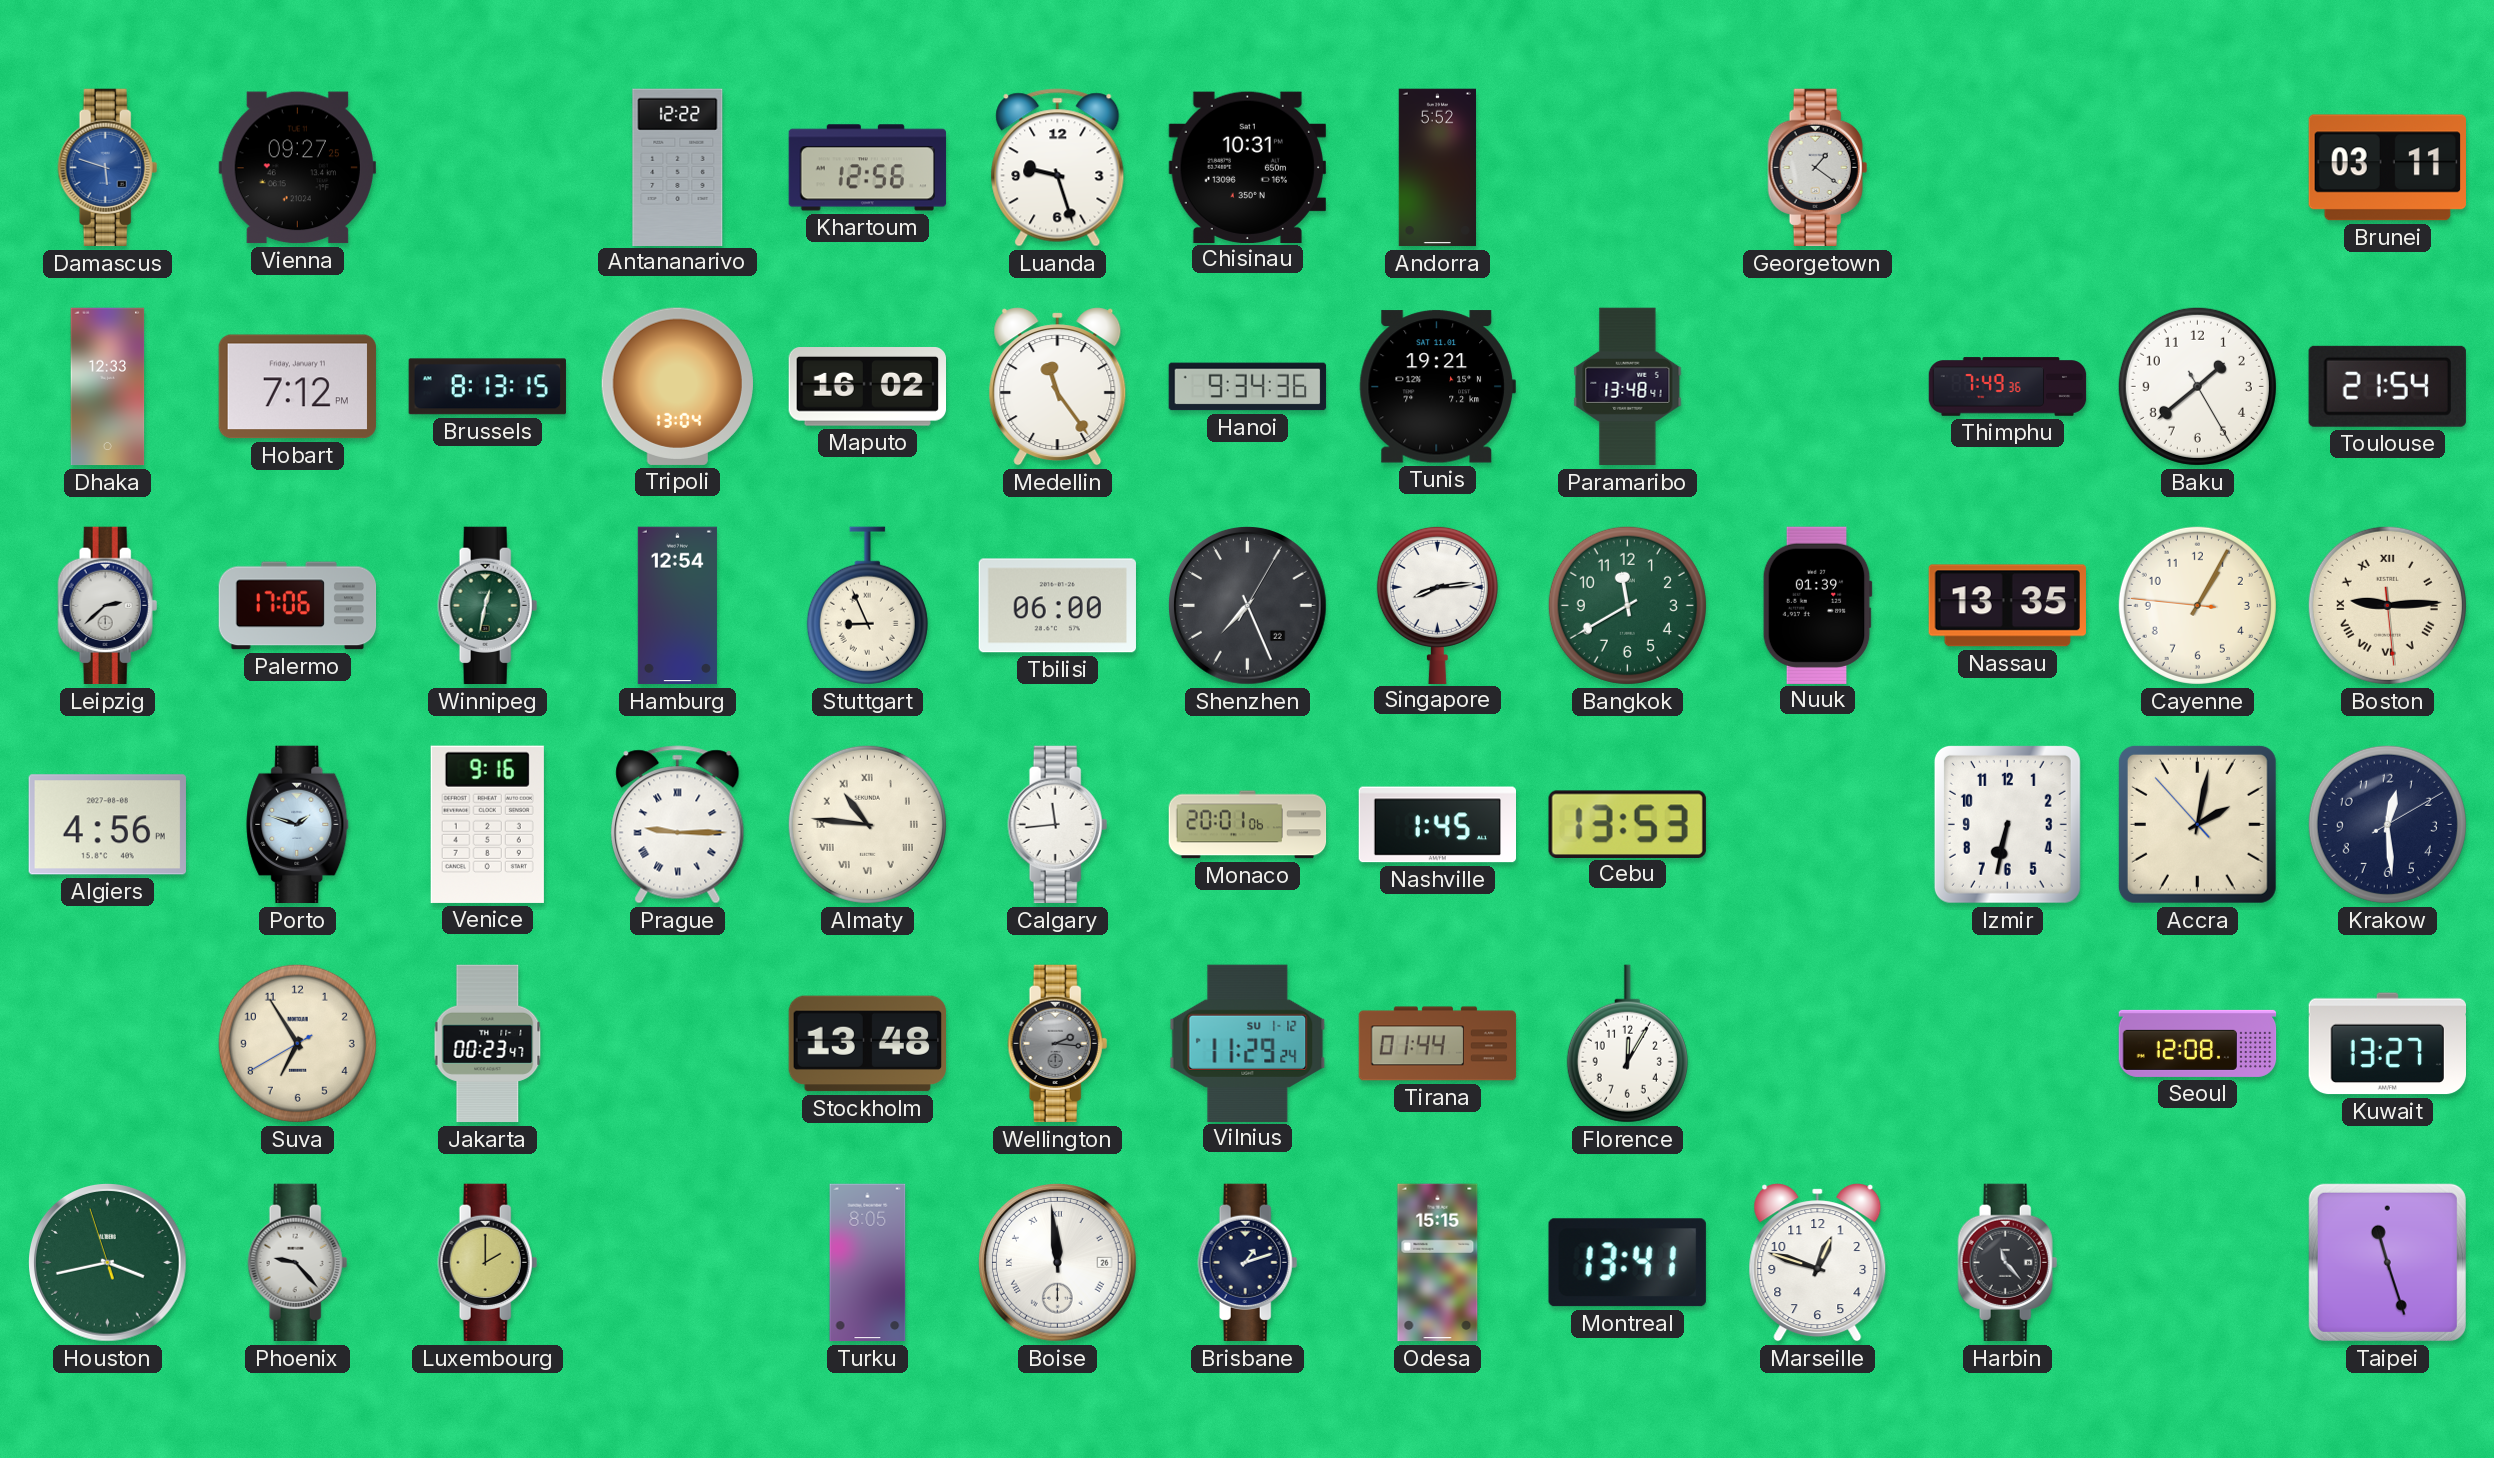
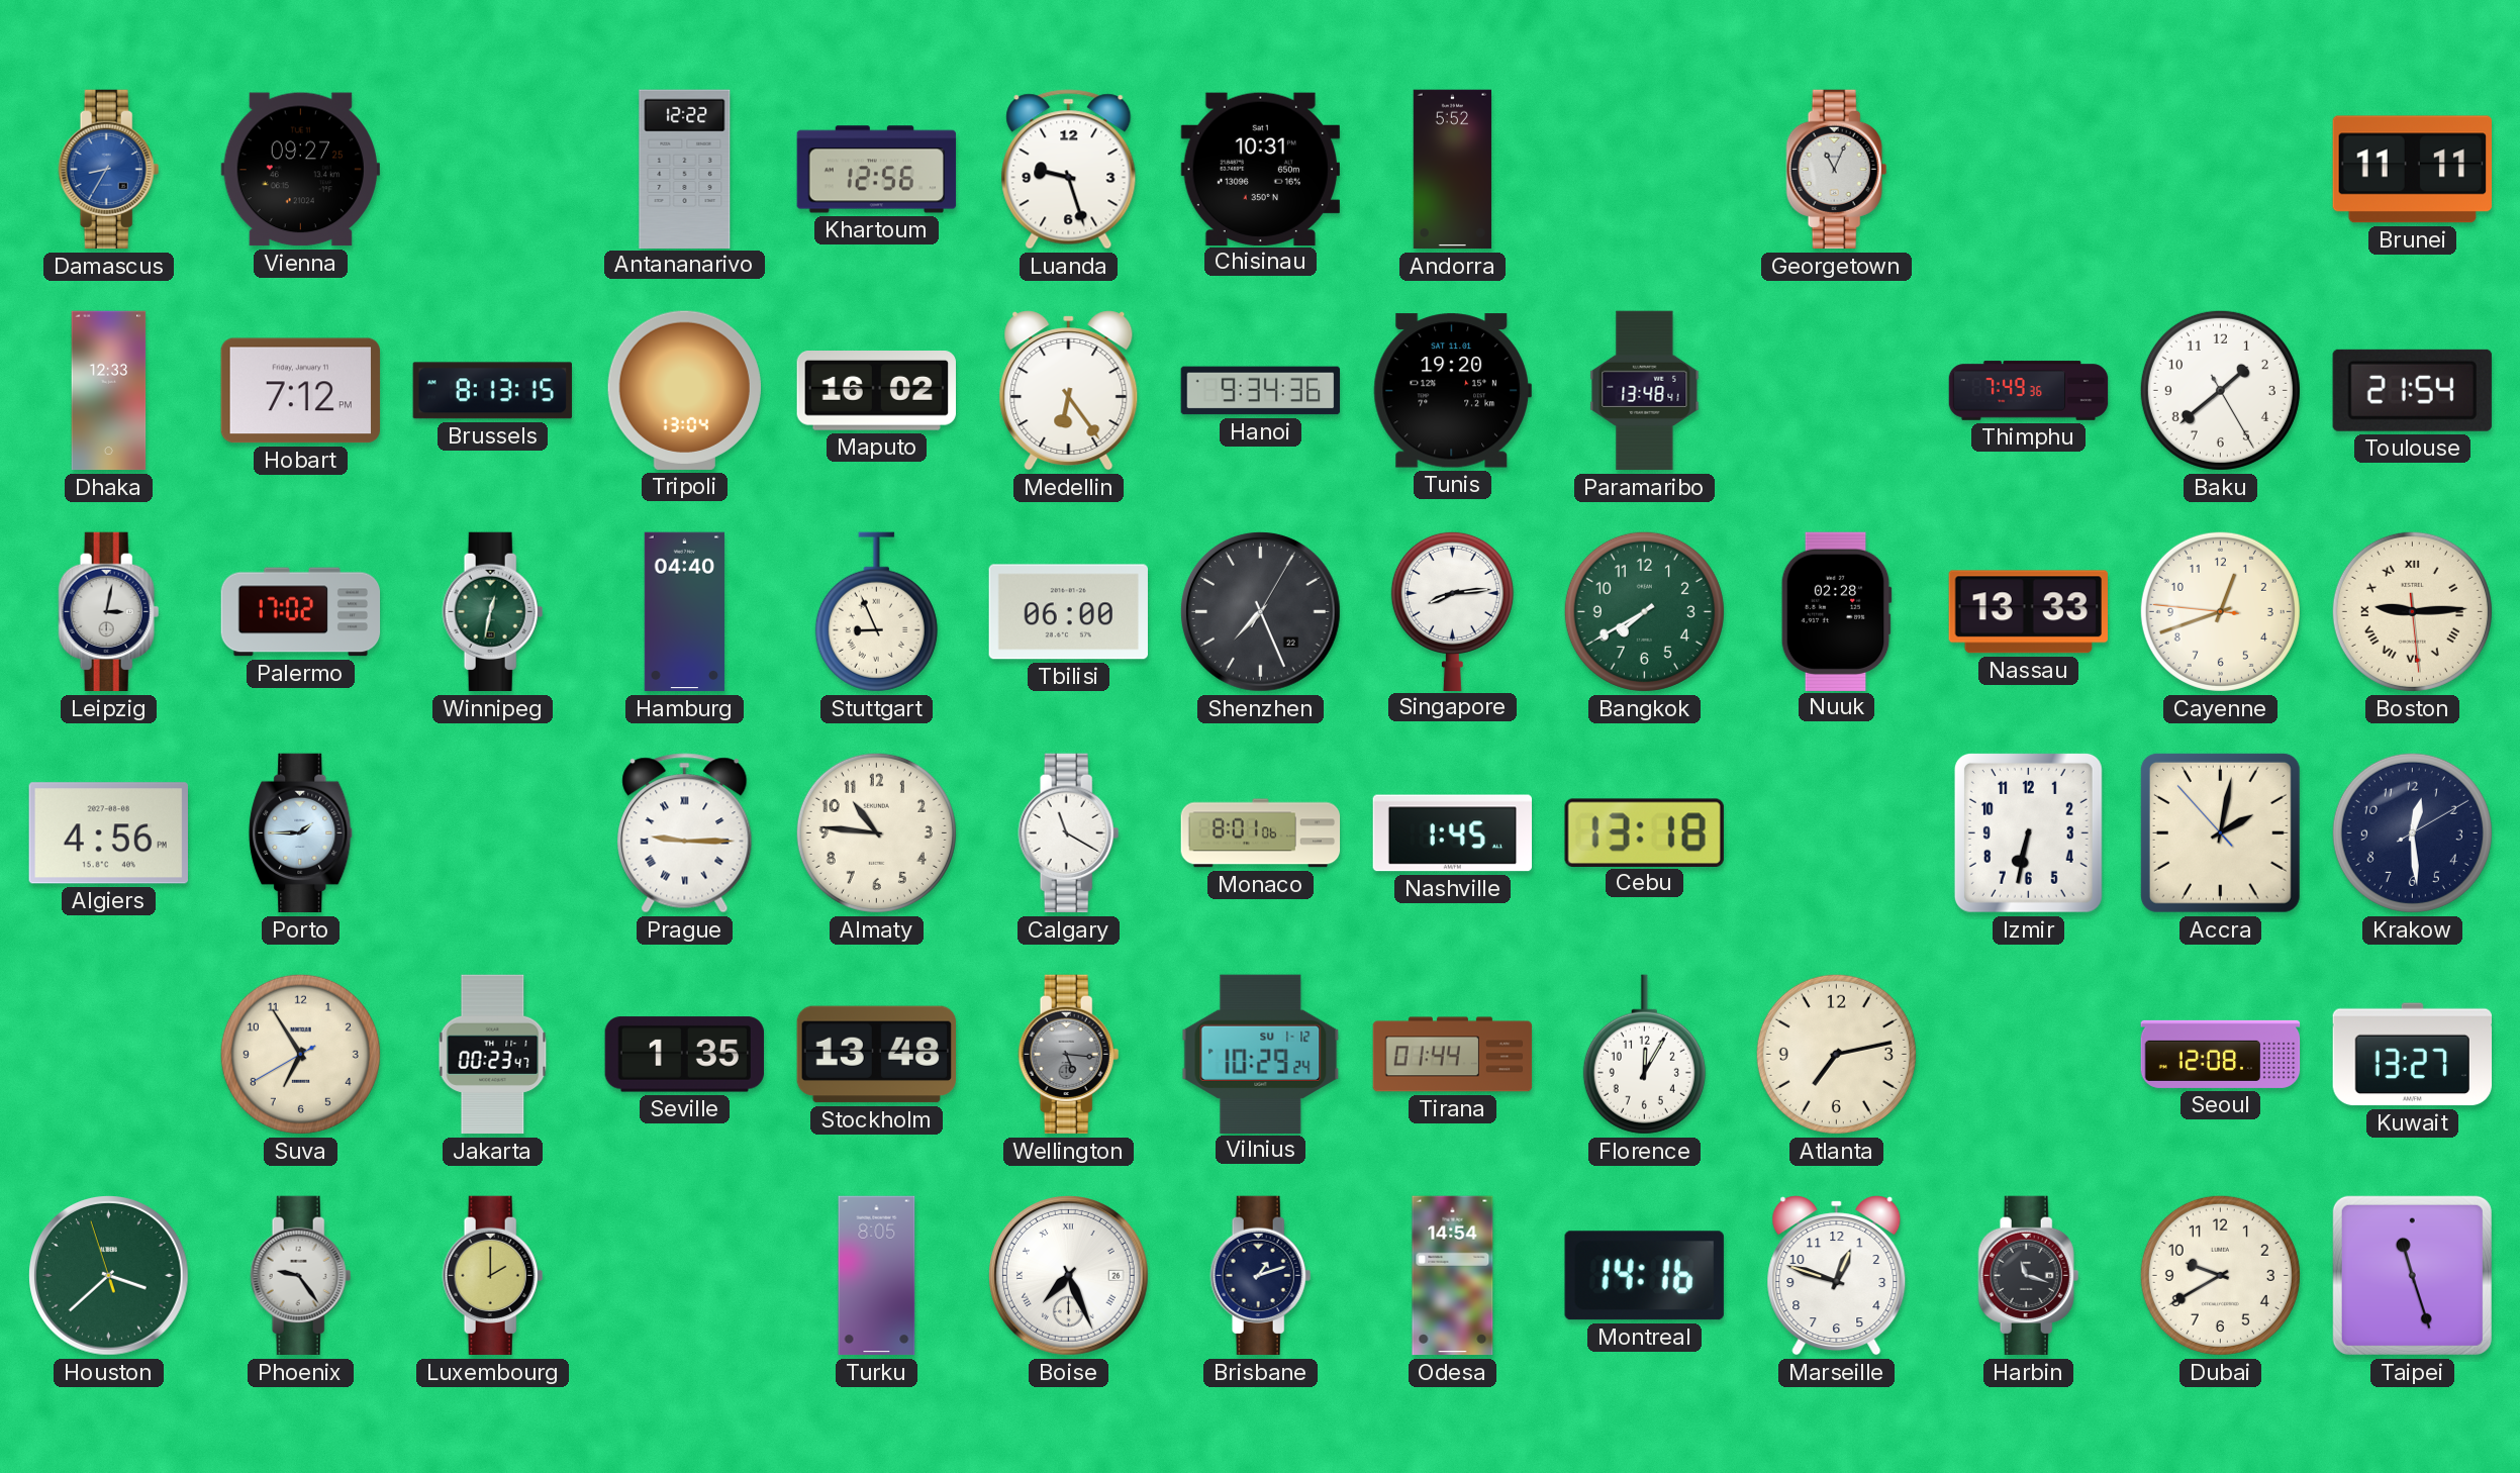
Damascus: 5:48 -> 8:35 (109, 170)
Georgetown: 1:21 -> 11:04 (1837, 170)
Brunei: 03:11 -> 11:11 (2412, 170)
Medellin: 11:24 -> 6:24 (1069, 391)
Tunis: 19:21 -> 19:20 (1452, 391)
Leipzig: 2:38 -> 3:02 (109, 612)
Palermo: 17:06 -> 17:02 (301, 612)
Hamburg: 12:54 -> 04:40 (684, 612)
Bangkok: 11:40 -> 7:40 (1644, 611)
Nuuk: 01:39 -> 02:28 (1836, 611)
Nassau: 13:35 -> 13:33 (2028, 612)
Cayenne: 1:04 -> 12:41 (2220, 611)
Porto: 1:48 -> 1:45 (301, 833)
Venice: 9:16 -> none (487, 824)
Almaty numerals: Roman -> Arabic (876, 832)
Calgary: 11:44 -> 11:20 (1069, 833)
Monaco: 20:01 -> 8:01 (1261, 833)
Cebu: 13:53 -> 13:18 (1644, 832)
Seville: none -> 1:35 (684, 1055)
Wellington: 2:16 -> 5:16 (1069, 1055)
Vilnius: 11:29 -> 10:29 (1261, 1054)
Atlanta: none -> 7:13 (1836, 1054)
Houston: 3:42 -> 3:37 (109, 1276)
Phoenix: 9:23 -> 9:24 (301, 1276)
Boise: 11:59 -> 7:26 (1069, 1276)
Odesa: 15:15 -> 14:54 (1453, 1276)
Montreal: 13:41 -> 14:16 (1644, 1276)
Harbin: 11:23 -> 11:18 (2029, 1276)
Dubai: none -> 9:40 (2220, 1275)
